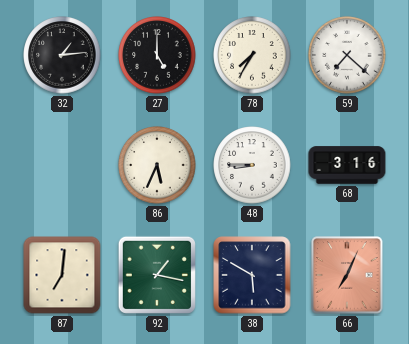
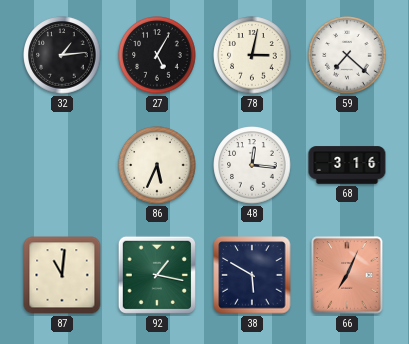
27: 5:00 -> 5:05 (157, 55)
78: 7:35 -> 3:02 (252, 55)
48: 8:45 -> 12:16 (252, 165)
87: 7:01 -> 11:01 (62, 275)
